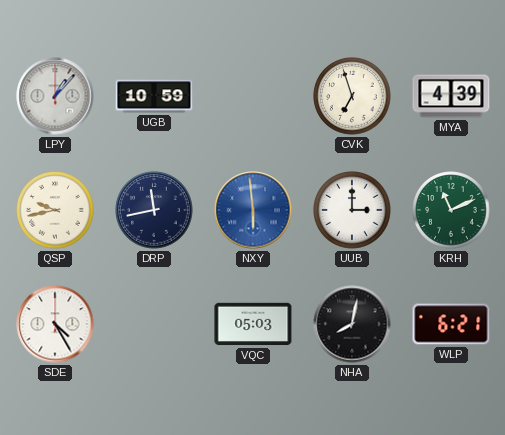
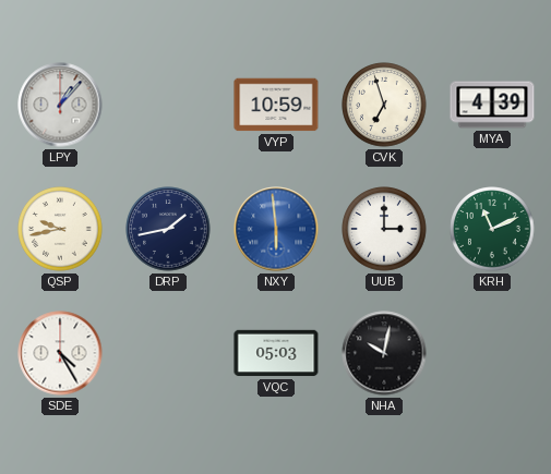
UGB: 10:59 -> none (154, 96)
VYP: none -> 10:59 (276, 105)
DRP: 11:43 -> 1:43 (168, 229)
NHA: 8:02 -> 10:02 (384, 353)
WLP: 6:21 -> none (451, 324)
